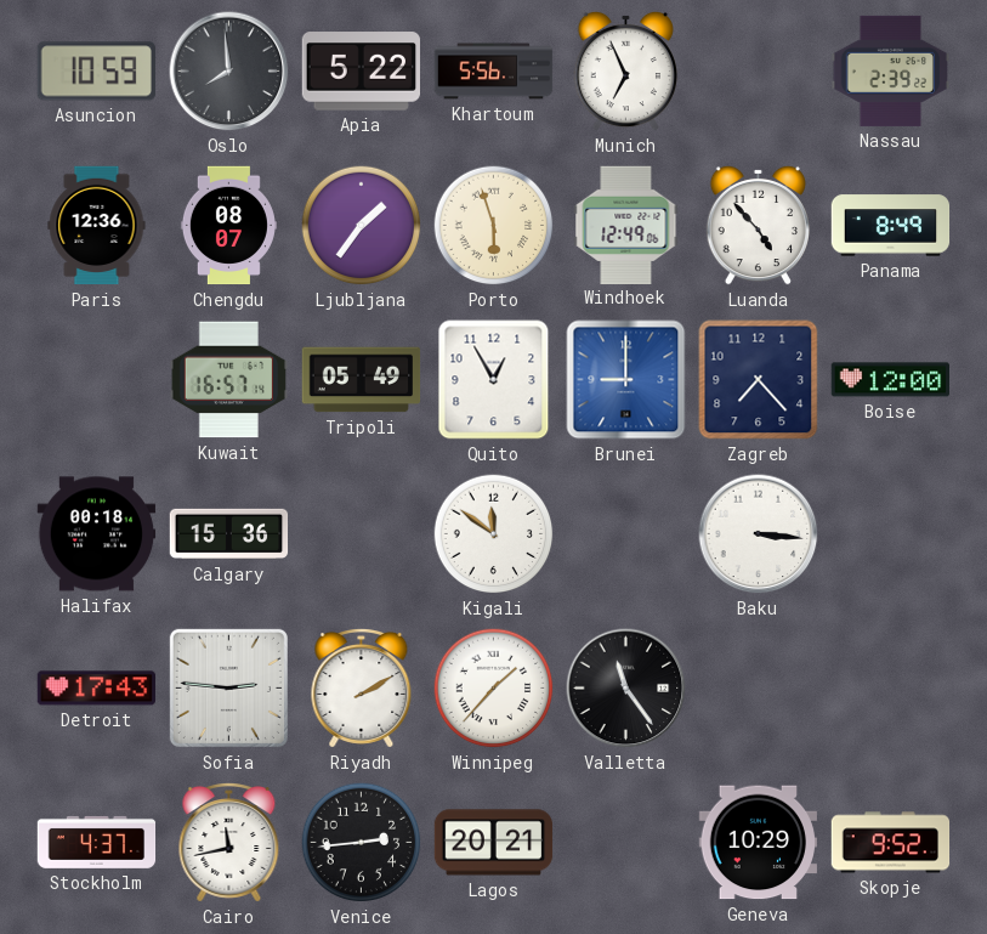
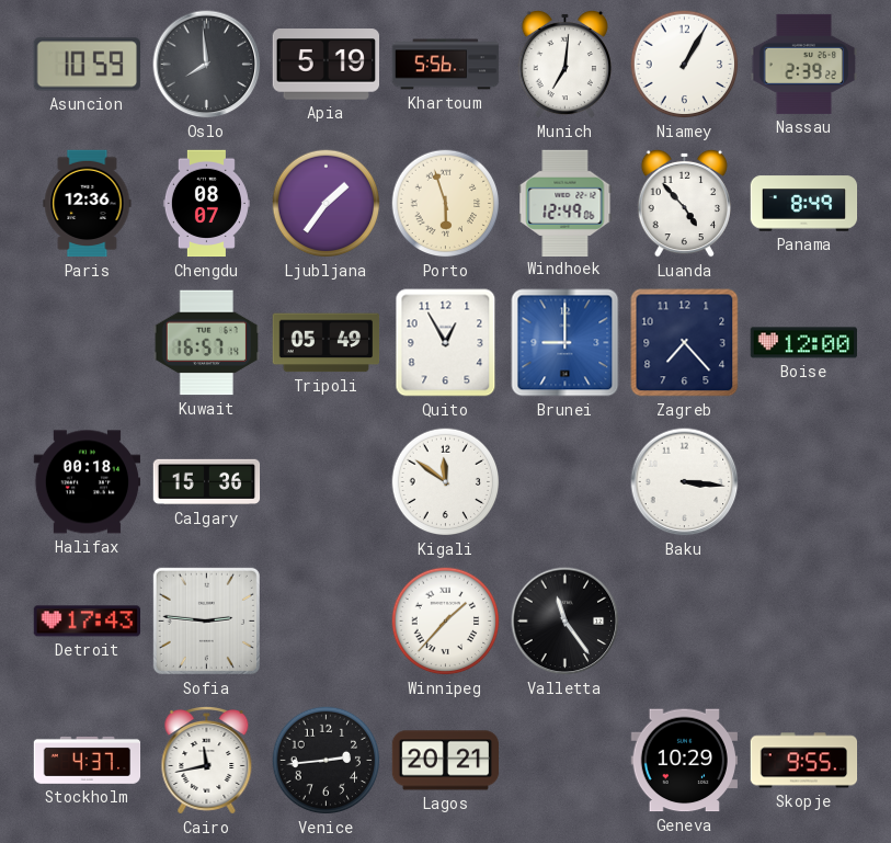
Apia: 5:22 -> 5:19 (325, 65)
Munich: 6:56 -> 7:01 (564, 64)
Niamey: none -> 1:05 (685, 65)
Riyadh: 2:10 -> none (362, 689)
Skopje: 9:52 -> 9:55 (804, 761)
